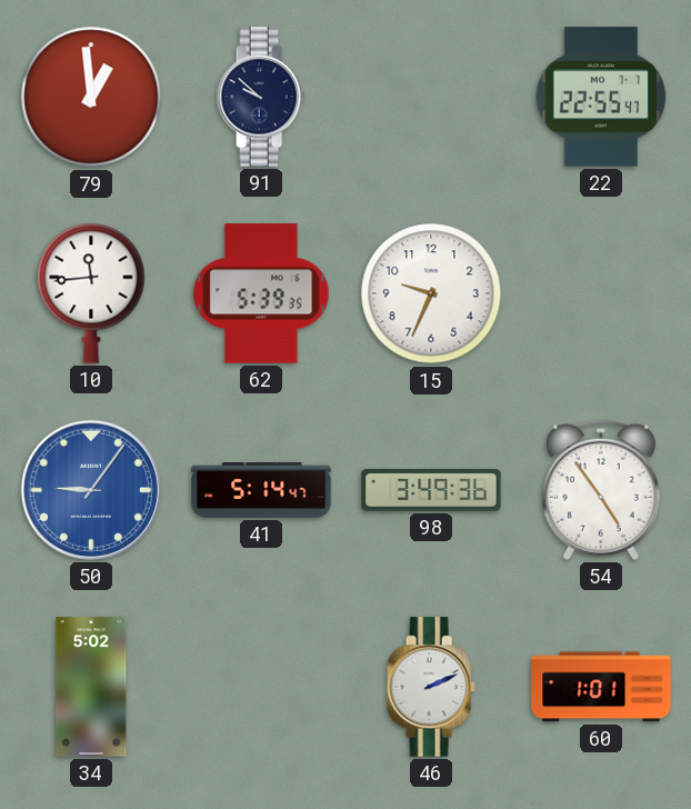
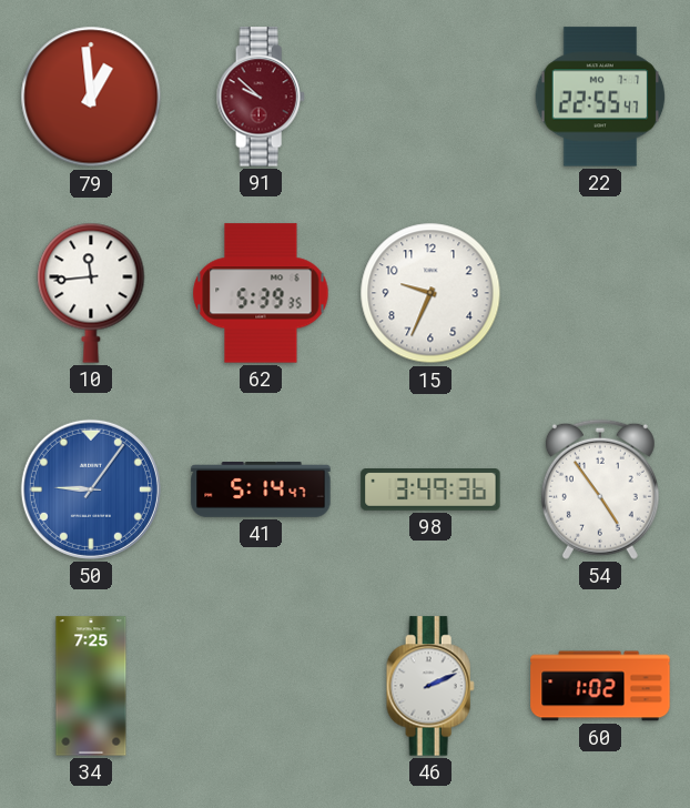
91 dial: navy -> burgundy (261, 97)
34: 5:02 -> 7:25 (91, 686)
60: 1:01 -> 1:02 (600, 686)
